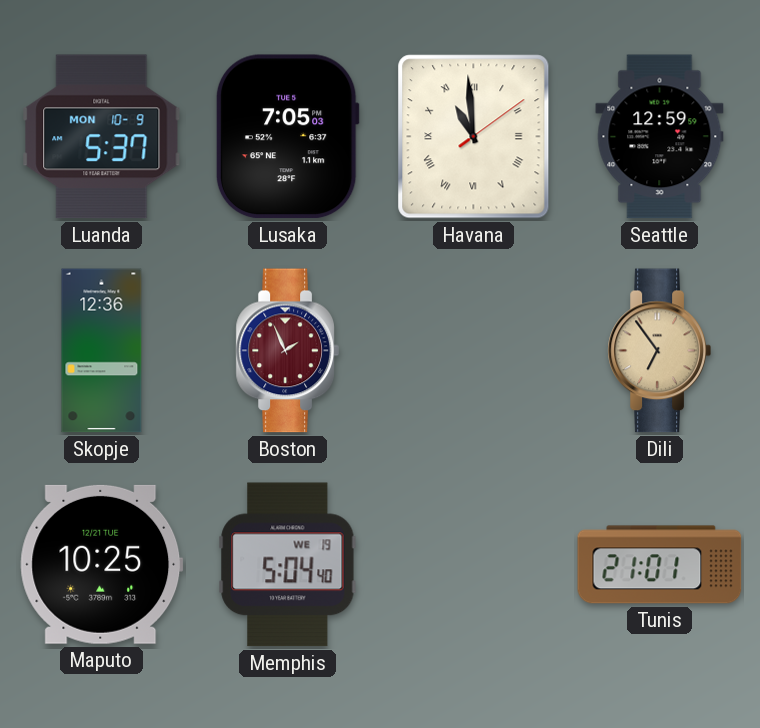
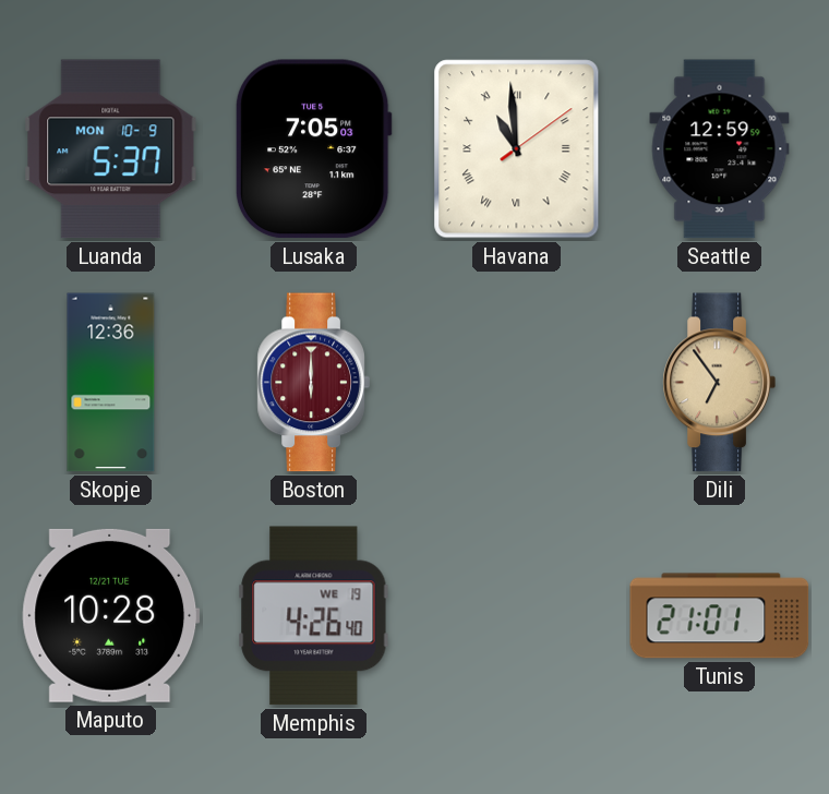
Boston: 1:56 -> 6:00 (313, 383)
Maputo: 10:25 -> 10:28 (111, 615)
Memphis: 5:04 -> 4:26 (314, 616)
